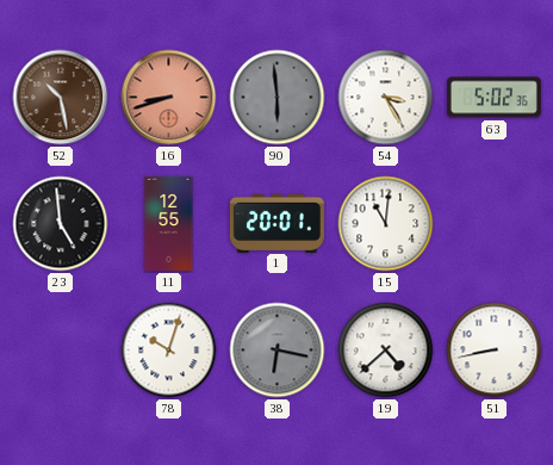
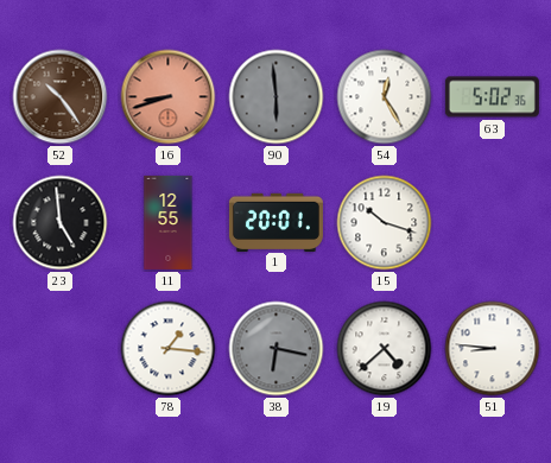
52: 10:28 -> 10:24 (61, 97)
54: 3:25 -> 12:25 (385, 97)
15: 11:01 -> 10:18 (385, 223)
78: 10:03 -> 1:16 (169, 349)
51: 8:43 -> 8:46 (493, 349)
